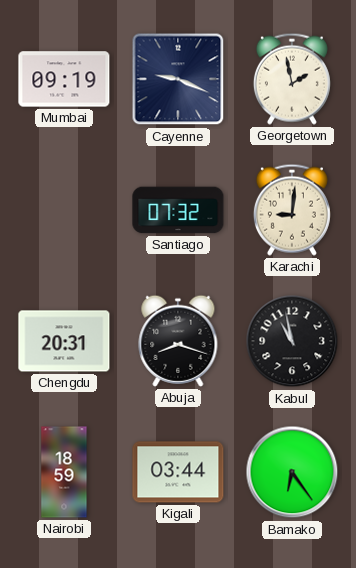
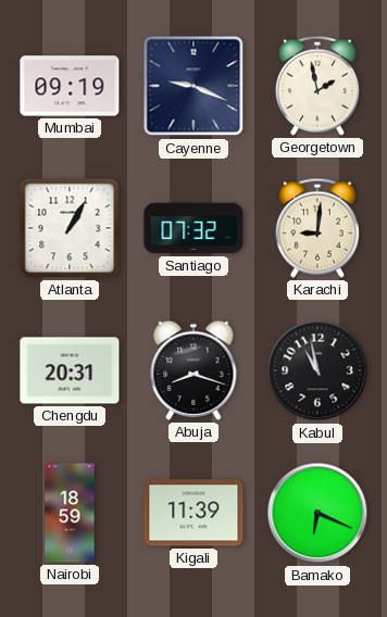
Atlanta: none -> 1:05 (70, 228)
Kigali: 03:44 -> 11:39 (193, 513)
Bamako: 6:24 -> 6:19 (317, 513)
